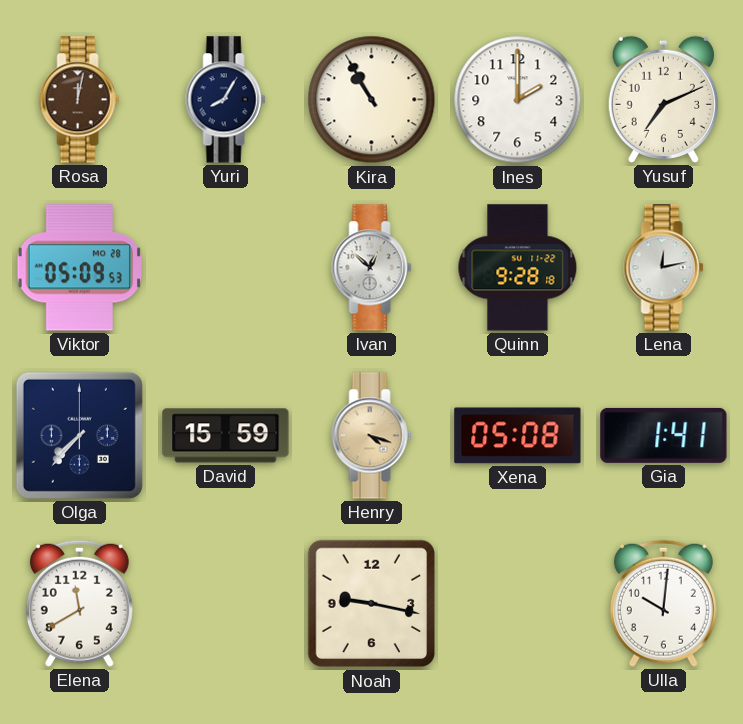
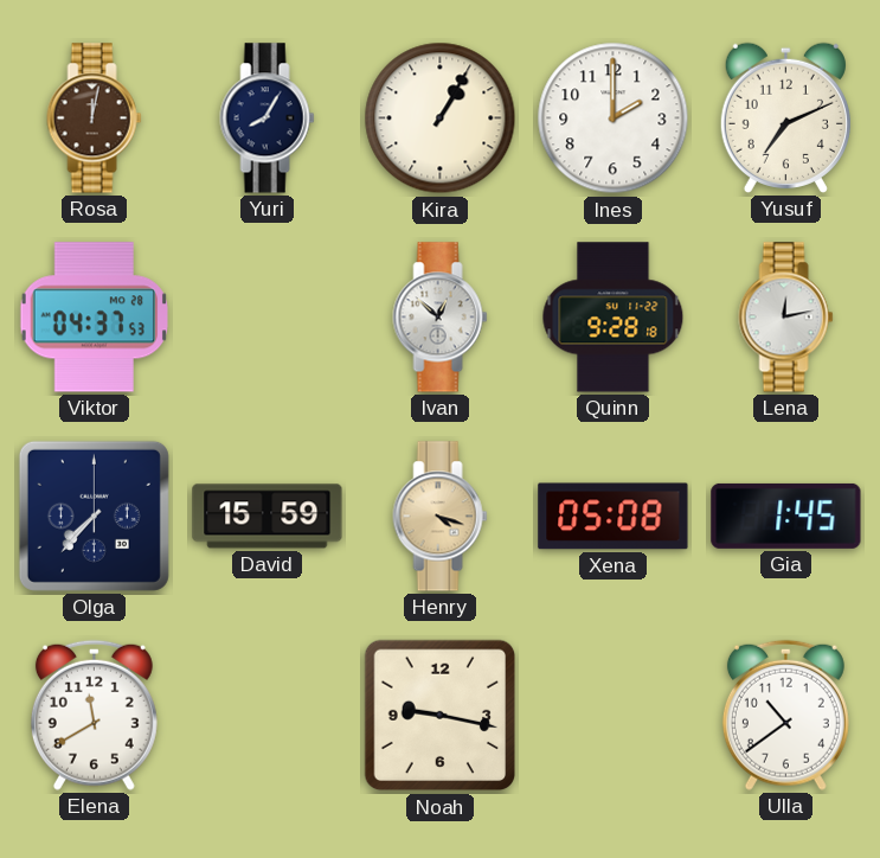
Kira: 10:55 -> 1:05 (441, 119)
Viktor: 05:09 -> 04:37 (94, 318)
Gia: 1:41 -> 1:45 (786, 516)
Ulla: 10:01 -> 10:39 (785, 715)
